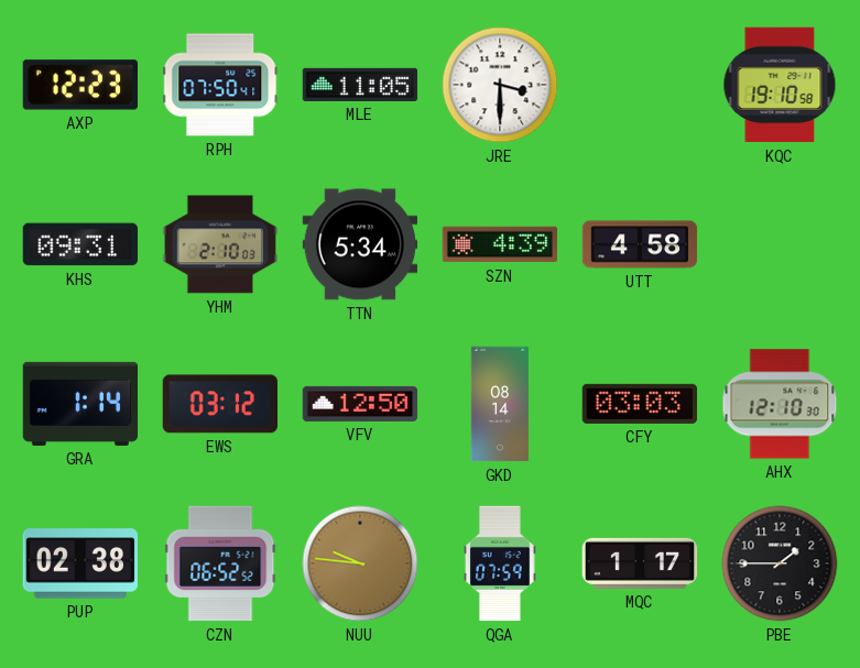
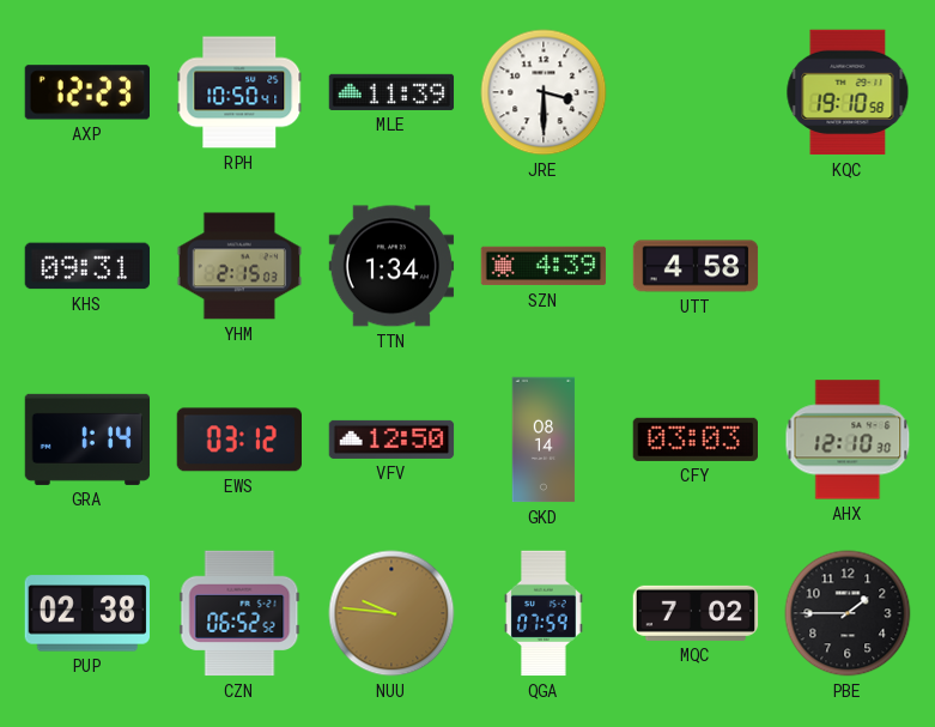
RPH: 07:50 -> 10:50 (239, 92)
MLE: 11:05 -> 11:39 (391, 92)
YHM: 2:10 -> 2:15 (239, 266)
TTN: 5:34 -> 1:34 (391, 266)
MQC: 1:17 -> 7:02 (696, 613)
